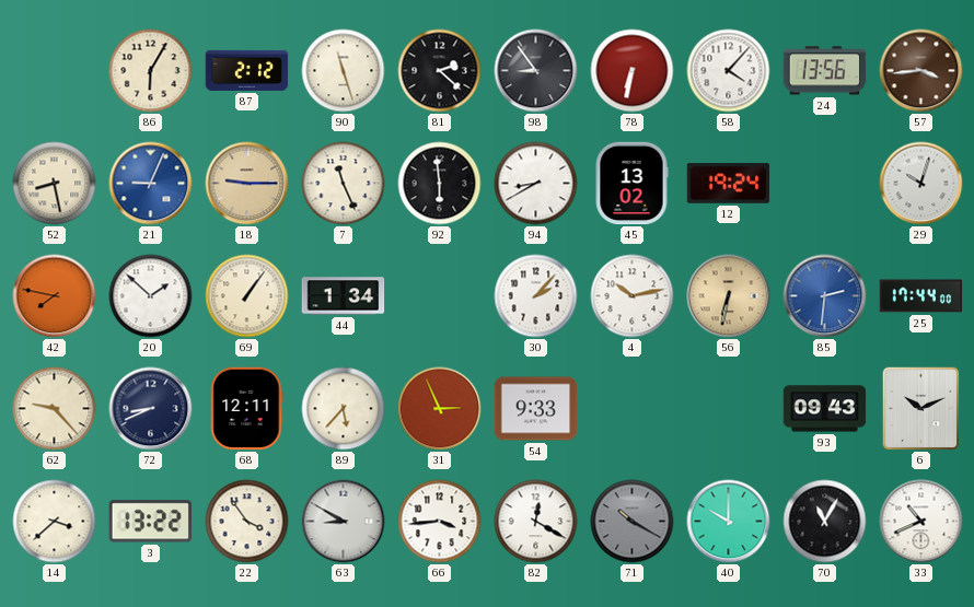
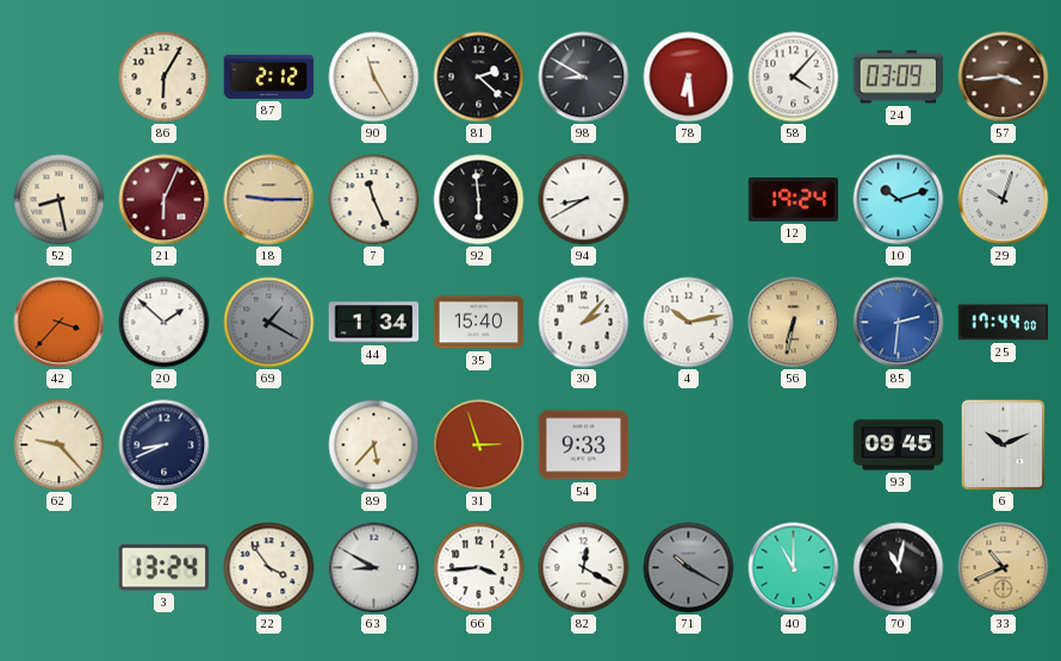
90: 11:27 -> 11:25 (374, 77)
98: 8:54 -> 8:50 (584, 77)
78: 6:32 -> 6:29 (689, 77)
24: 13:56 -> 03:09 (899, 77)
21: 9:04 -> 6:04 (165, 200)
21 dial: blue -> burgundy (165, 200)
45: 13:02 -> none (631, 184)
10: none -> 10:12 (899, 200)
42: 7:47 -> 3:37 (60, 323)
69: 1:06 -> 1:20 (269, 323)
69 dial: cream -> grey (269, 323)
35: none -> 15:40 (479, 323)
68: 12:11 -> none (247, 409)
31: 2:56 -> 2:57 (479, 445)
93: 09:43 -> 09:45 (899, 445)
14: 3:38 -> none (55, 522)
3: 13:22 -> 13:24 (163, 568)
40: 10:00 -> 11:00 (794, 568)
70: 11:05 -> 11:02 (899, 568)
33 dial: white -> champagne (1004, 568)
